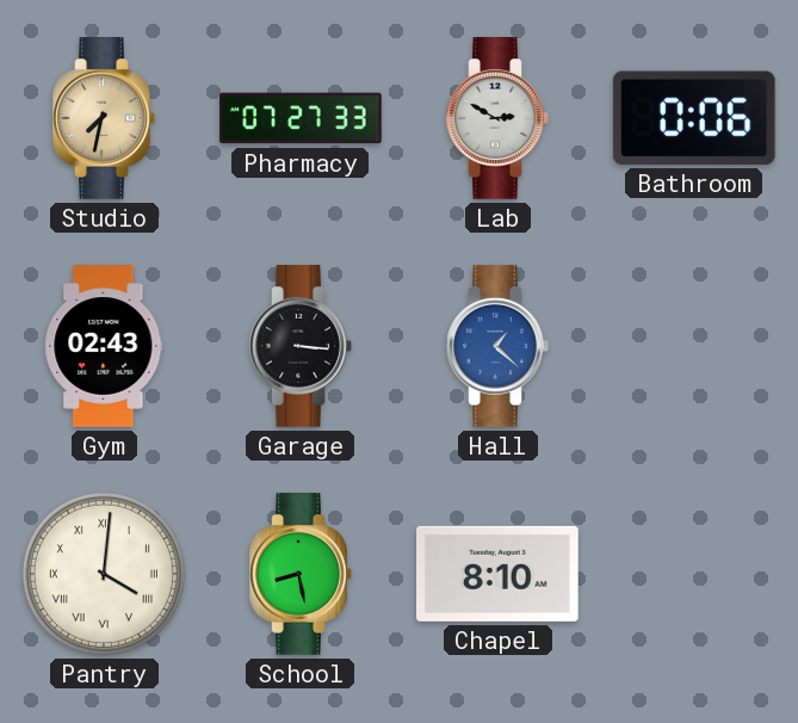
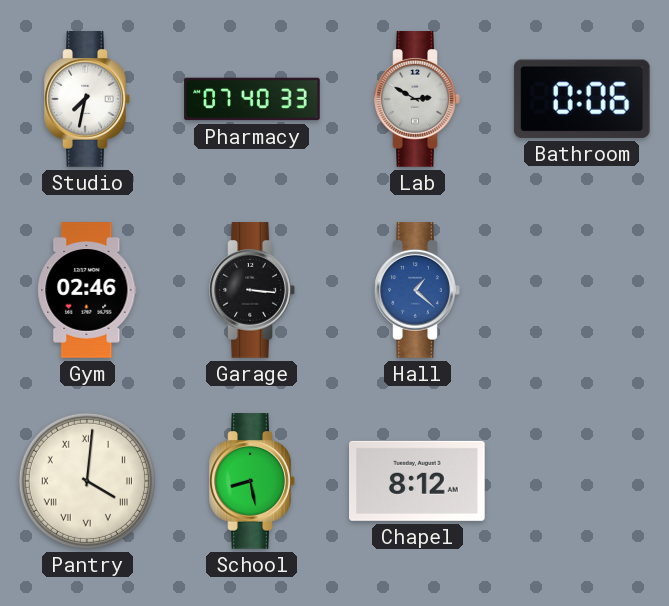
Studio dial: champagne -> white (87, 99)
Pharmacy: 07:27 -> 07:40 (252, 99)
Gym: 02:43 -> 02:46 (87, 290)
Chapel: 8:10 -> 8:12 (418, 481)
